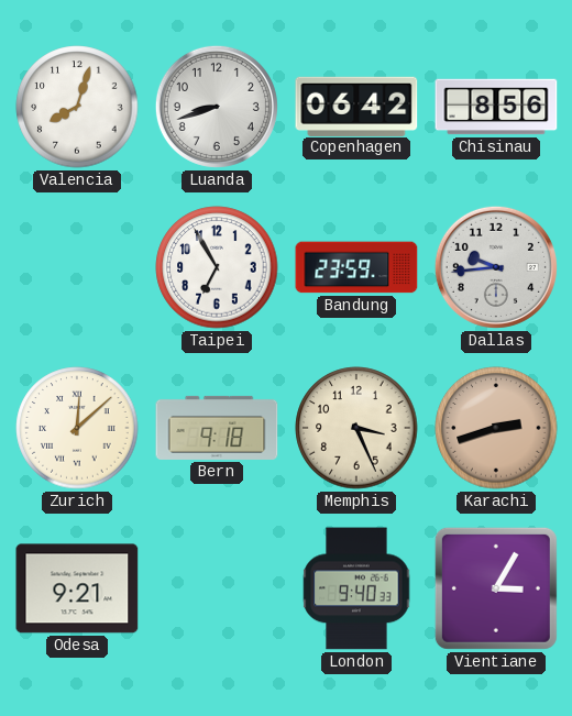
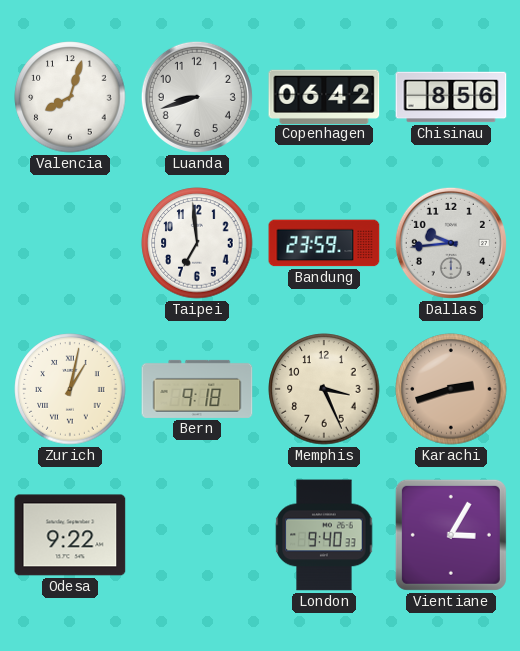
Taipei: 6:55 -> 6:59 (197, 243)
Zurich: 12:08 -> 1:02 (70, 389)
Odesa: 9:21 -> 9:22 (70, 535)
